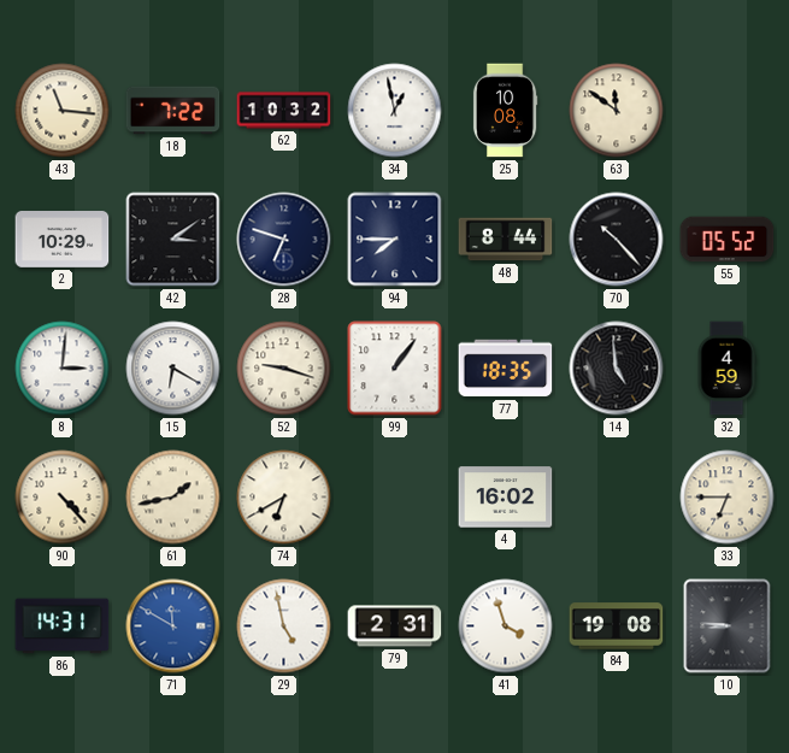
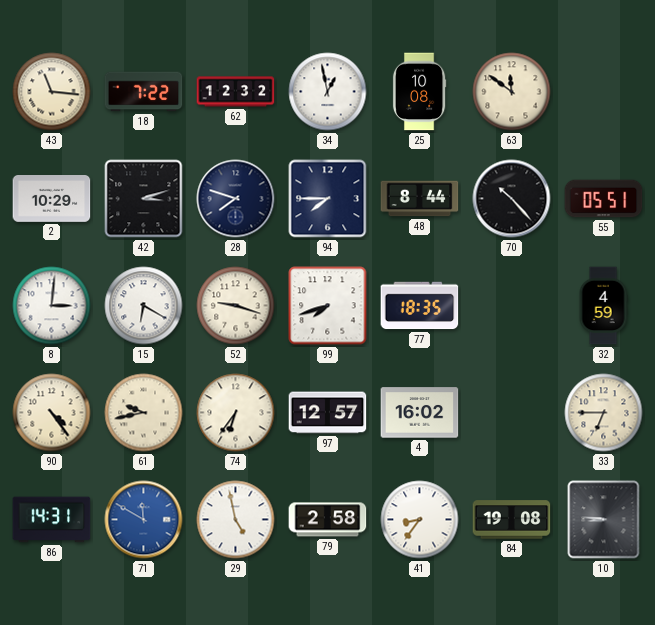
62: 10:32 -> 12:32 (236, 92)
42: 3:09 -> 3:12 (144, 199)
28: 6:48 -> 7:48 (236, 199)
55: 05:52 -> 05:51 (604, 199)
99: 1:06 -> 7:42 (328, 306)
14: 4:59 -> none (617, 369)
90: 4:23 -> 4:24 (52, 413)
61: 1:43 -> 9:43 (144, 413)
74: 6:40 -> 6:36 (236, 413)
97: none -> 12:57 (328, 413)
79: 2:31 -> 2:58 (328, 520)
41: 3:57 -> 8:36 (420, 520)
